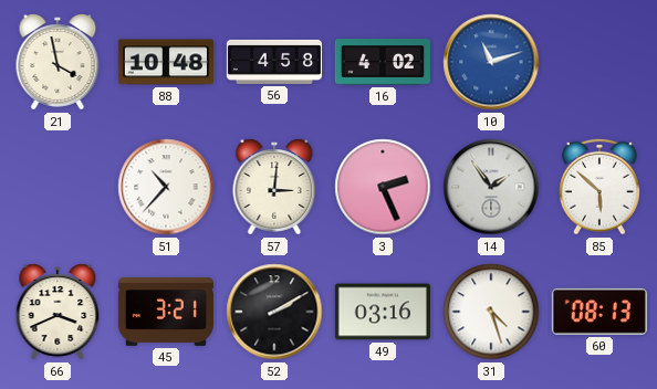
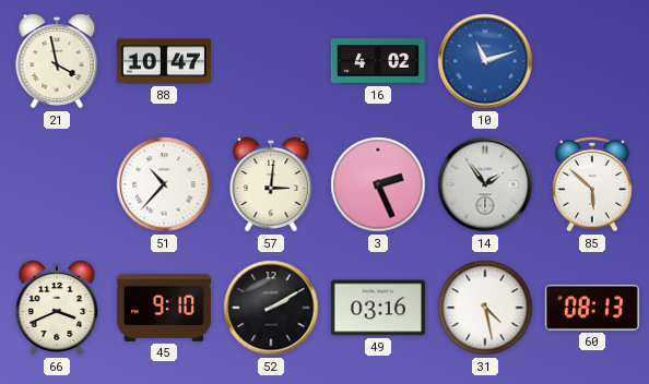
88: 10:48 -> 10:47 (164, 61)
56: 4:58 -> none (274, 62)
45: 3:21 -> 9:10 (164, 308)
31: 4:27 -> 4:28 (485, 308)
